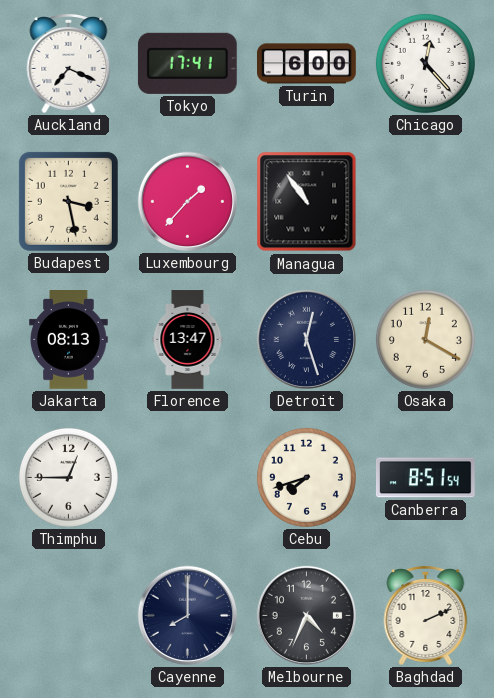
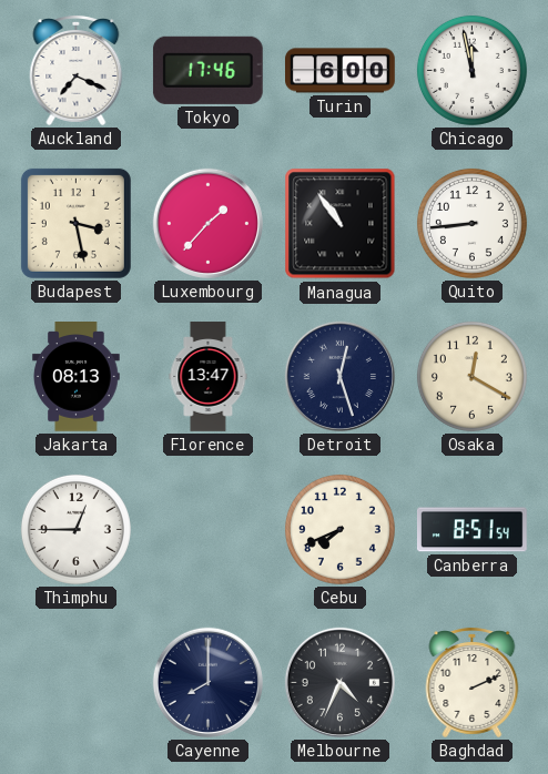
Tokyo: 17:41 -> 17:46 (207, 70)
Chicago: 12:23 -> 11:58 (471, 70)
Quito: none -> 8:44 (471, 223)
Cebu: 7:42 -> 7:41 (339, 529)
